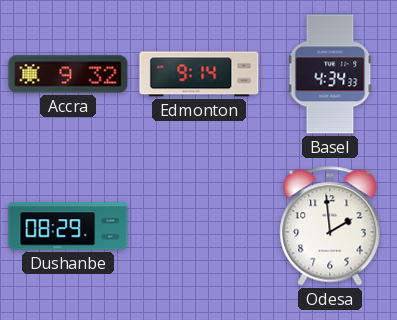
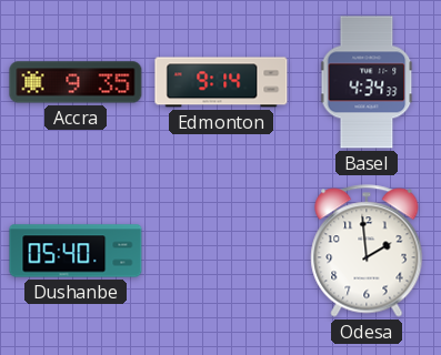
Accra: 9:32 -> 9:35 (76, 82)
Dushanbe: 08:29 -> 05:40 (76, 251)
